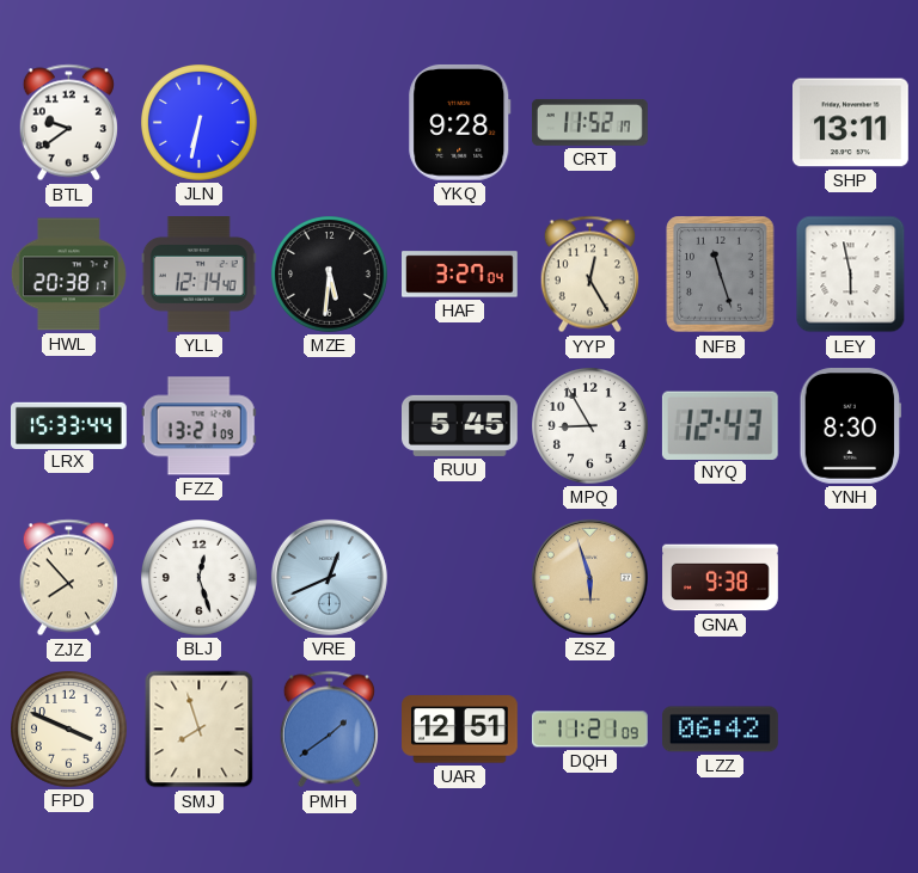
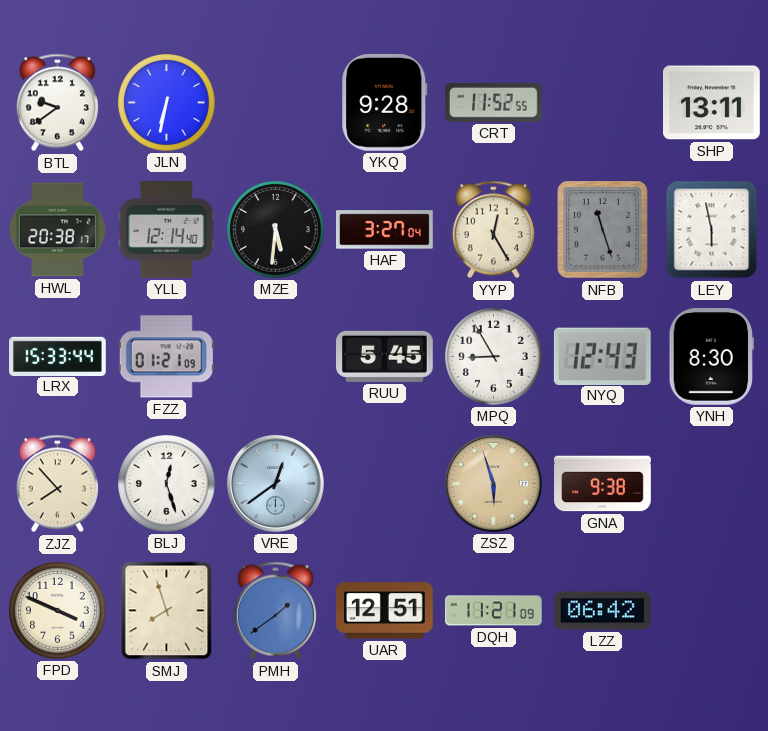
CRT: 11:52:17 -> 11:52:55 (494, 102)
FZZ: 13:21 -> 01:21 (166, 357)
VRE: 12:41 -> 12:39 (275, 483)
